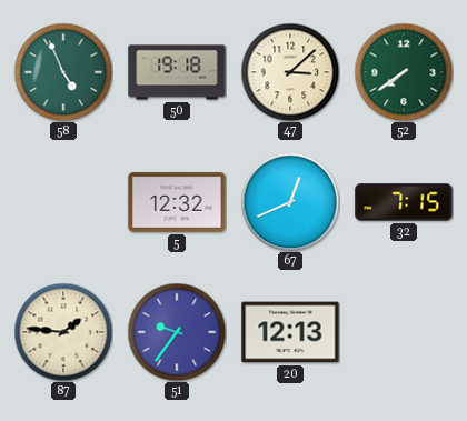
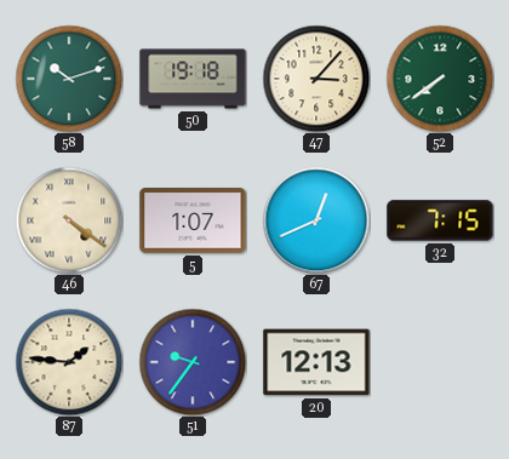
58: 4:56 -> 10:12 (69, 79)
47: 3:08 -> 3:07 (316, 79)
46: none -> 4:21 (69, 220)
5: 12:32 -> 1:07 (193, 220)
